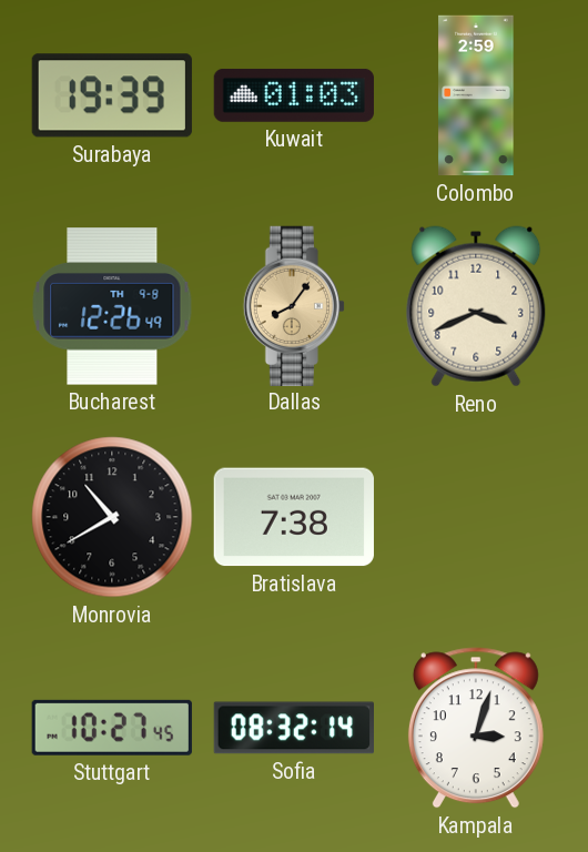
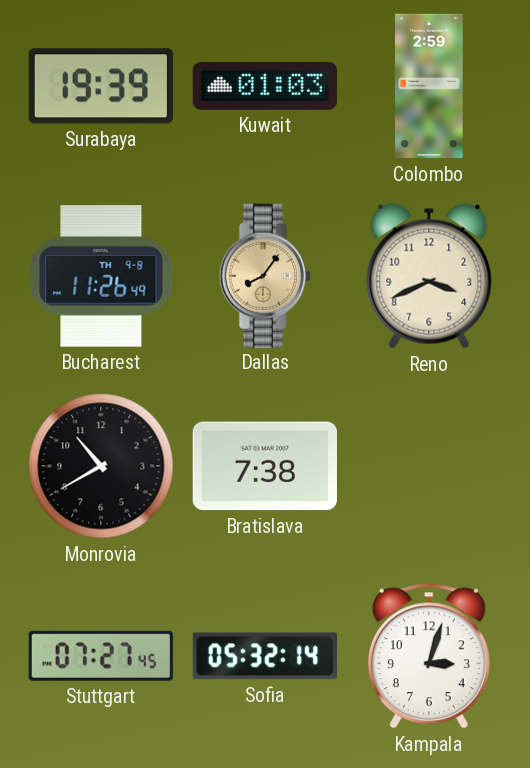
Bucharest: 12:26 -> 11:26 (101, 276)
Stuttgart: 10:27 -> 07:27 (101, 656)
Sofia: 08:32 -> 05:32 (264, 656)
